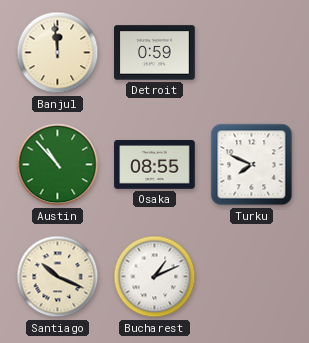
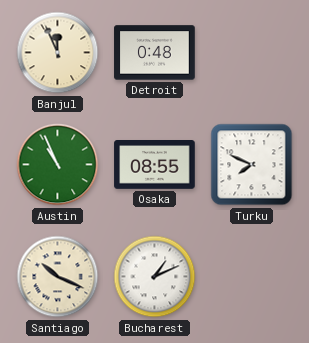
Banjul: 11:59 -> 11:56 (58, 53)
Detroit: 0:59 -> 0:48 (155, 53)
Austin: 10:53 -> 10:56 (58, 165)
